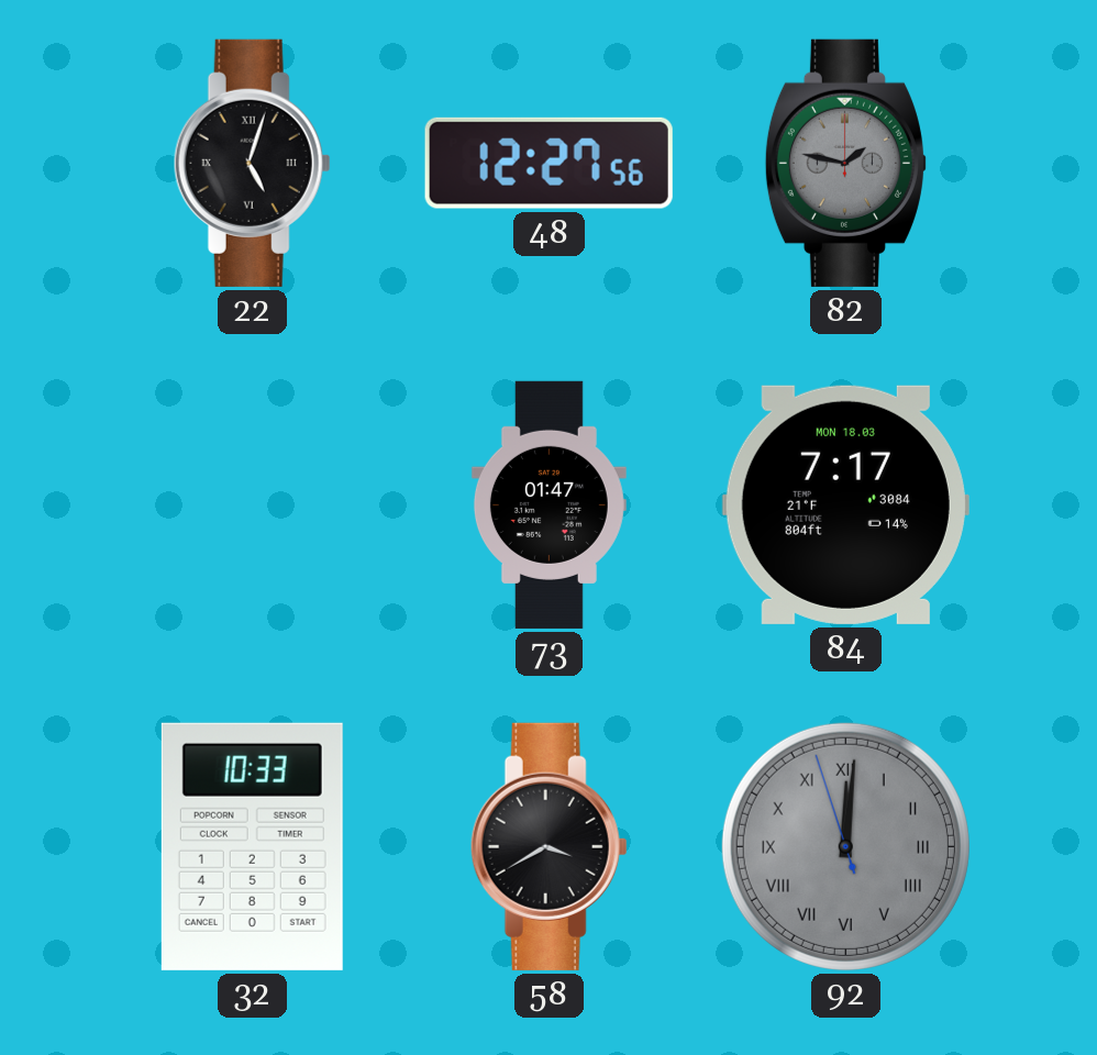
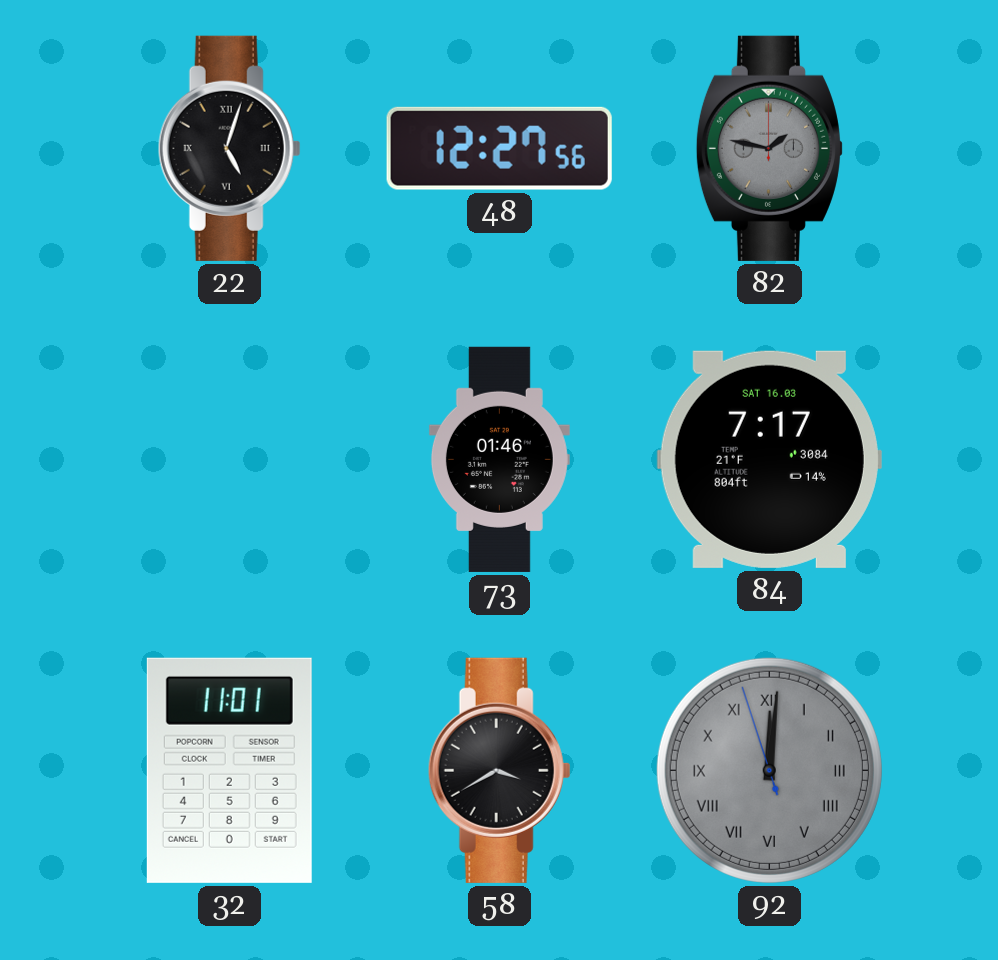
73: 01:47 -> 01:46 (499, 459)
84 date: MON 18.03 -> SAT 16.03 (769, 459)
32: 10:33 -> 11:01 (229, 770)
